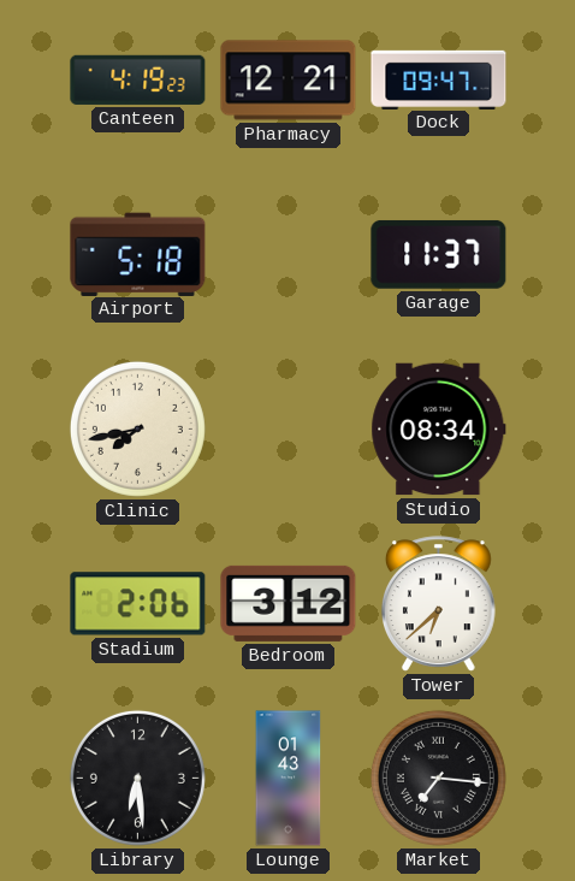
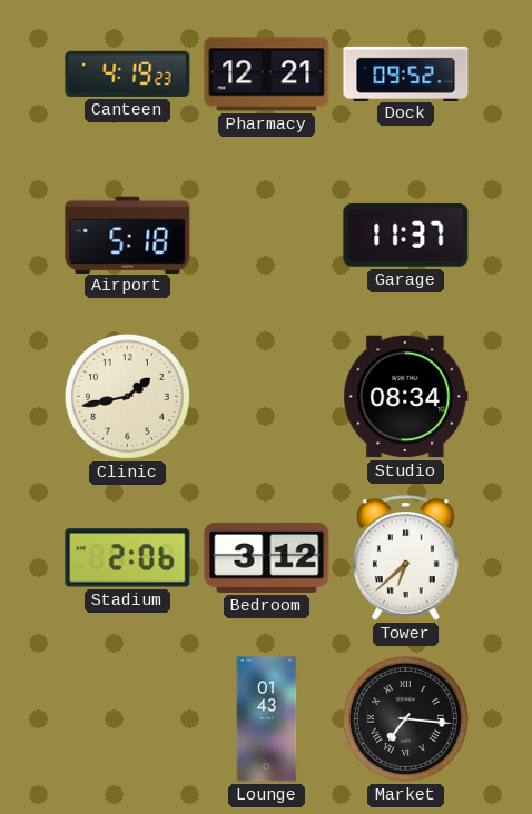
Dock: 09:47 -> 09:52 (406, 73)
Clinic: 7:43 -> 1:43 (127, 396)
Library: 6:29 -> none (137, 777)
